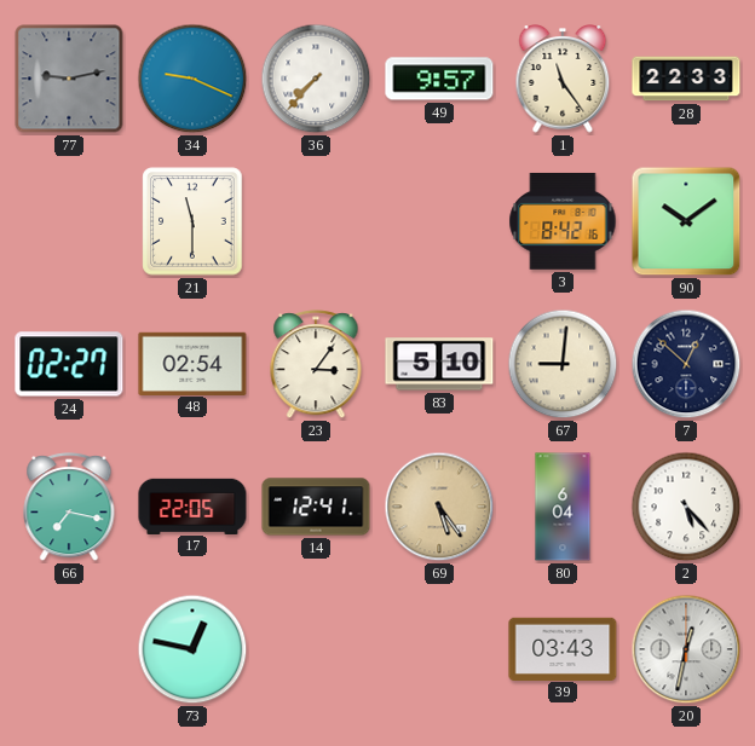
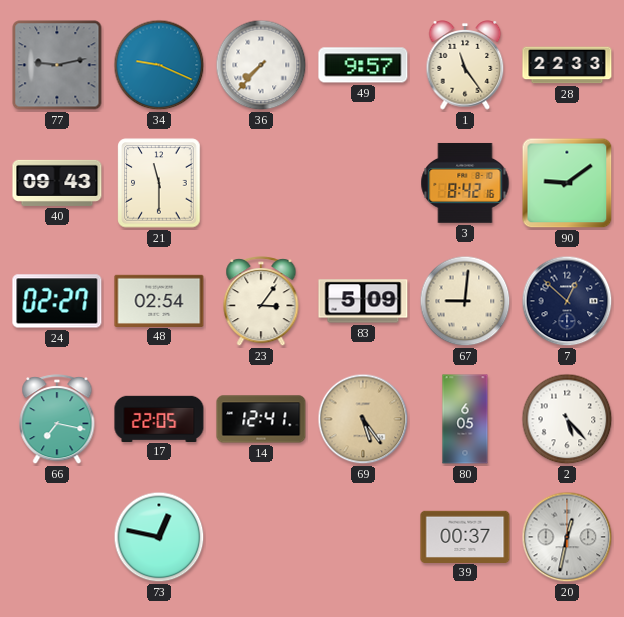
40: none -> 09:43 (57, 183)
90: 10:09 -> 9:09 (567, 183)
83: 5:10 -> 5:09 (363, 301)
80: 6:04 -> 6:05 (465, 419)
39: 03:43 -> 00:37 (465, 536)
